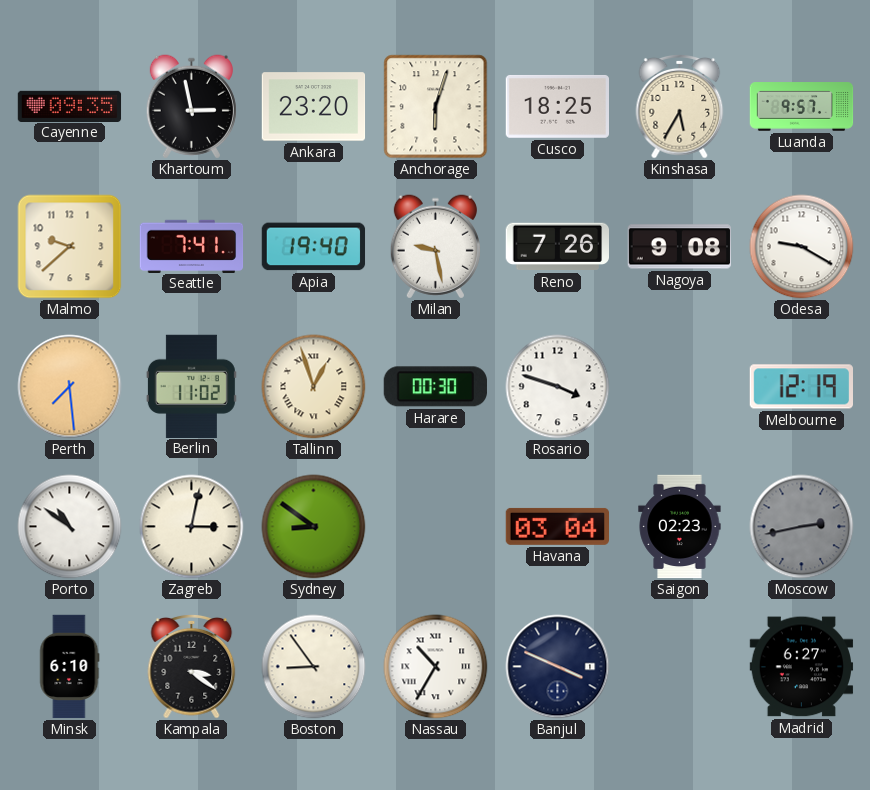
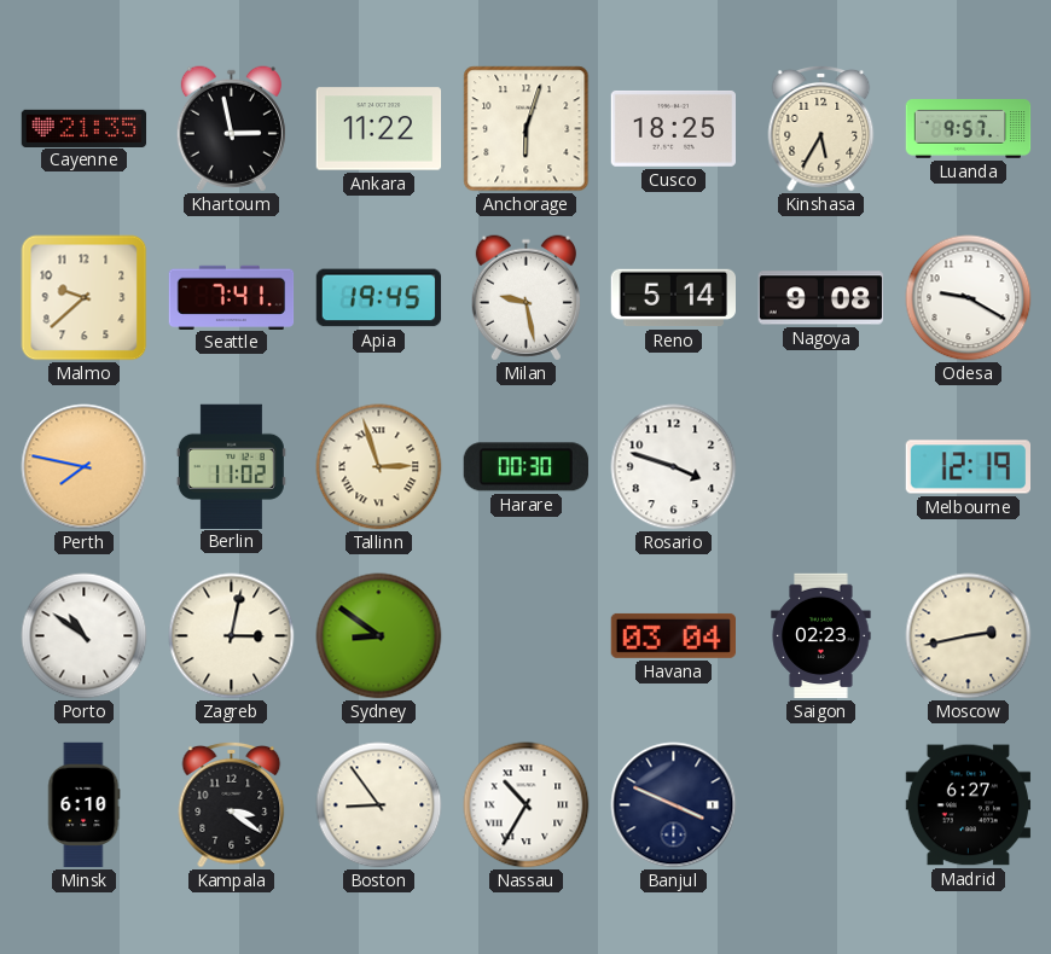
Cayenne: 09:35 -> 21:35 (85, 128)
Ankara: 23:20 -> 11:22 (379, 129)
Apia: 19:40 -> 19:45 (379, 298)
Reno: 7:26 -> 5:14 (674, 298)
Perth: 7:29 -> 7:47 (85, 467)
Tallinn: 12:57 -> 2:57 (379, 467)
Moscow dial: grey -> cream (969, 636)
